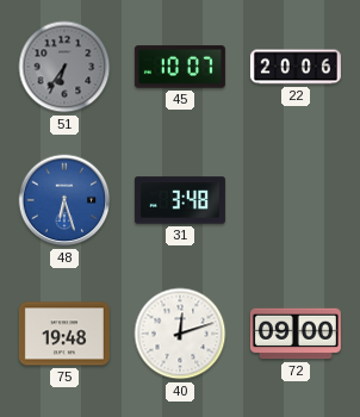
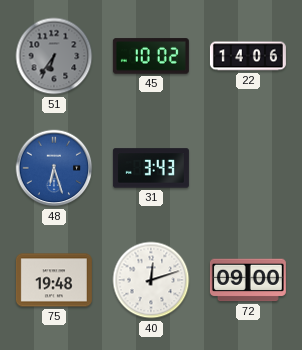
45: 10:07 -> 10:02 (151, 56)
22: 20:06 -> 14:06 (248, 56)
31: 3:48 -> 3:43 (151, 168)
